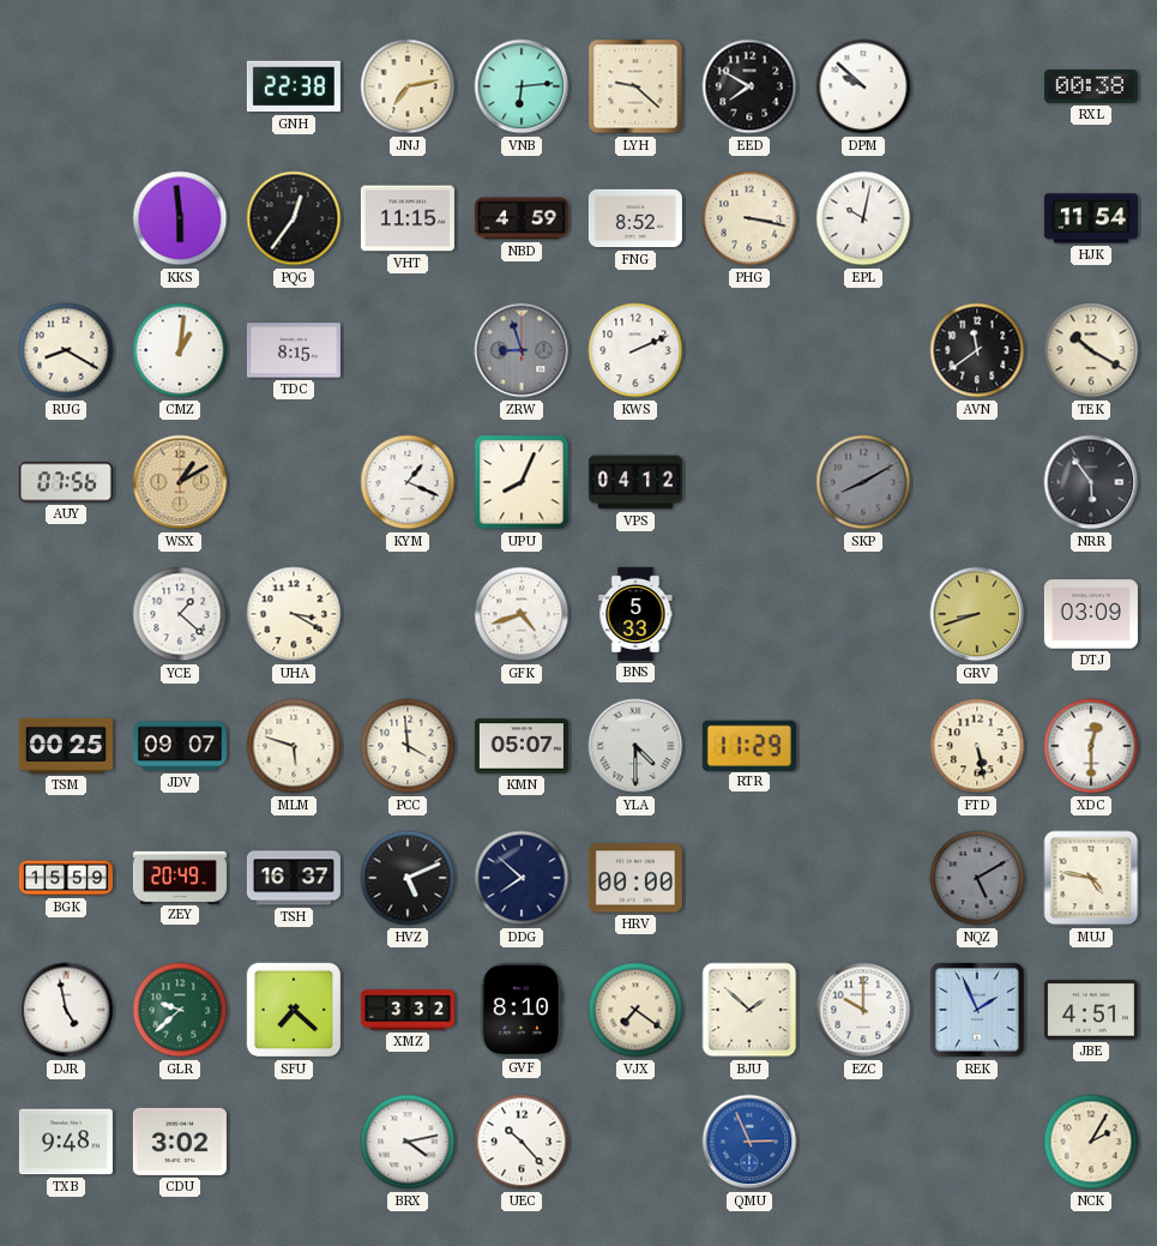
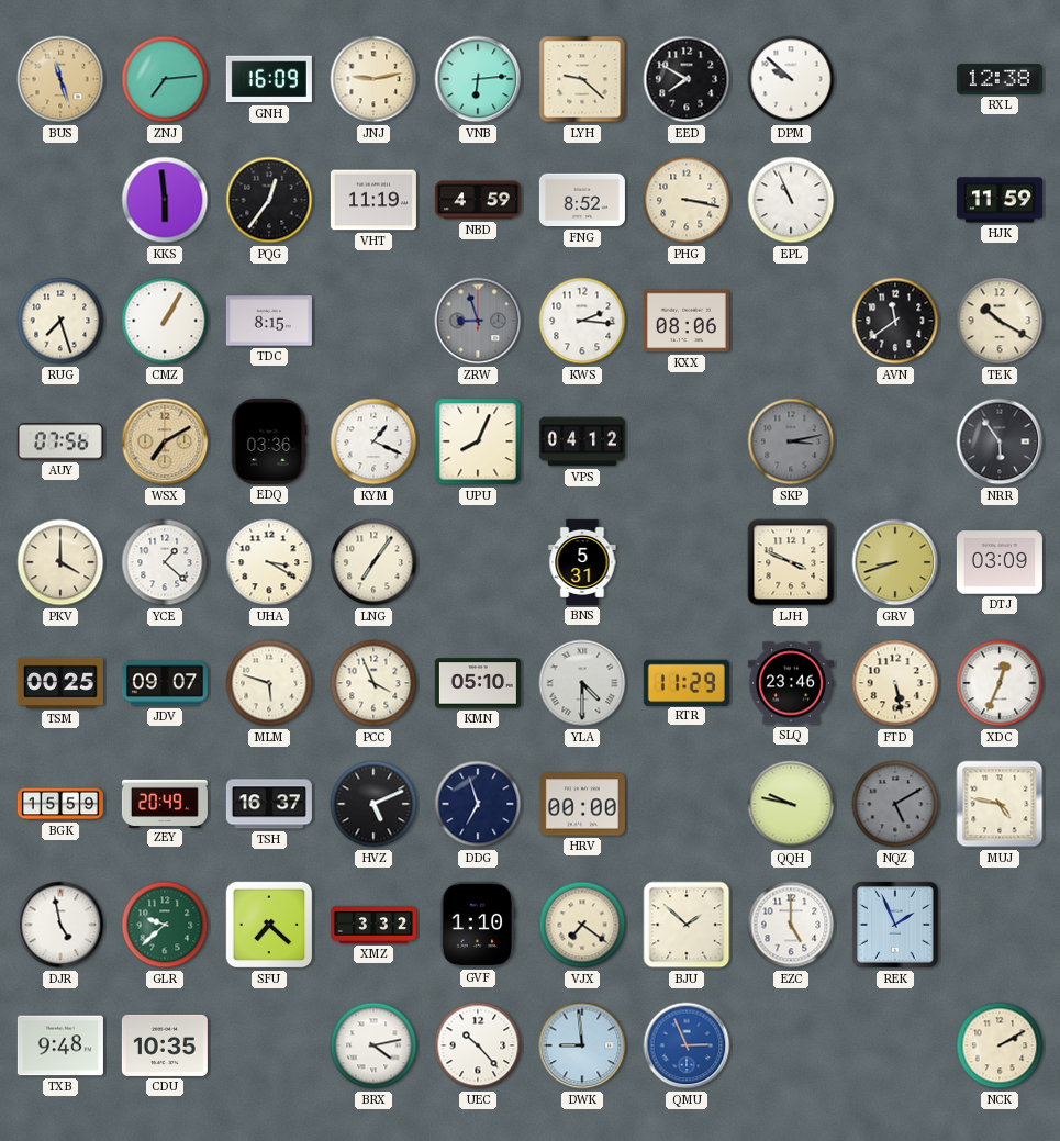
BUS: none -> 11:27 (60, 79)
ZNJ: none -> 7:14 (165, 79)
GNH: 22:38 -> 16:09 (269, 79)
JNJ: 7:13 -> 9:13 (373, 79)
RXL: 00:38 -> 12:38 (1000, 80)
VHT: 11:15 -> 11:19 (373, 200)
EPL: 10:02 -> 10:56 (791, 200)
HJK: 11:54 -> 11:59 (1000, 200)
RUG: 8:20 -> 7:27 (60, 321)
CMZ: 1:01 -> 1:05 (165, 321)
KWS: 2:11 -> 2:16 (582, 321)
KXX: none -> 08:06 (687, 321)
WSX: 1:10 -> 7:10 (165, 441)
EDQ: none -> 03:36 (269, 441)
SKP: 8:10 -> 3:13 (791, 441)
PKV: none -> 4:00 (60, 562)
LNG: none -> 7:06 (373, 562)
GFK: 4:42 -> none (522, 614)
BNS: 5:33 -> 5:31 (582, 562)
LJH: none -> 3:49 (791, 562)
PCC: 3:59 -> 3:56 (373, 683)
KMN: 05:07 -> 05:10 (478, 683)
SLQ: none -> 23:46 (791, 683)
XDC: 12:30 -> 12:34 (1000, 683)
DDG: 7:52 -> 6:57 (478, 804)
QQH: none -> 9:47 (791, 804)
GVF: 8:10 -> 1:10 (478, 925)
EZC: 10:00 -> 5:00 (791, 925)
JBE: 4:51 -> none (1091, 1010)
CDU: 3:02 -> 10:35 (165, 1045)
DWK: none -> 8:59 (582, 1045)
NCK: 2:05 -> 2:10 (1000, 1045)
